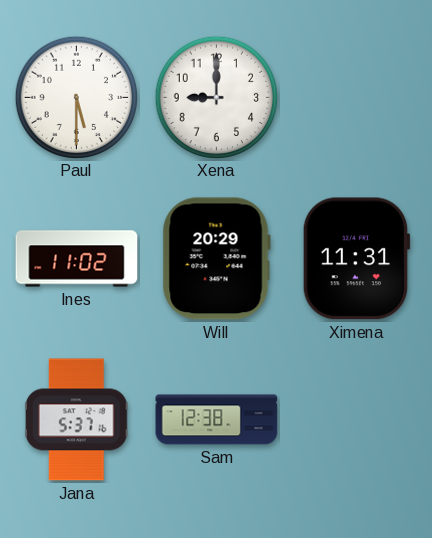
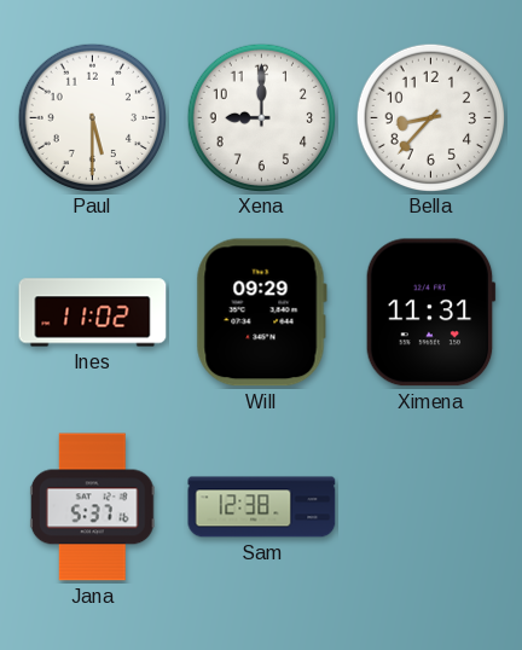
Bella: none -> 8:37 (430, 117)
Will: 20:29 -> 09:29 (261, 313)
